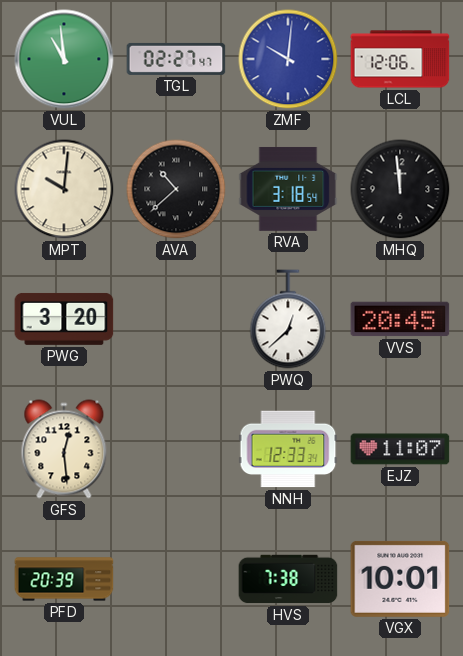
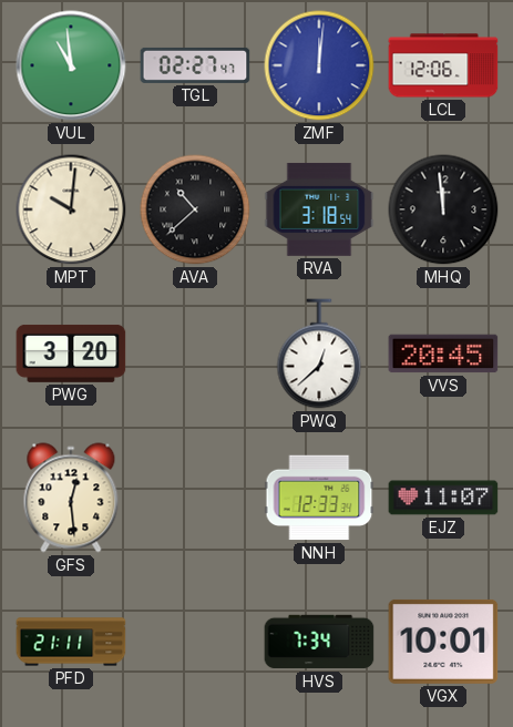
ZMF: 10:01 -> 12:01 (319, 65)
PFD: 20:39 -> 21:11 (71, 642)
HVS: 7:38 -> 7:34 (319, 642)
